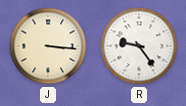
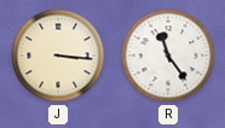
R: 9:24 -> 11:24 (168, 56)
